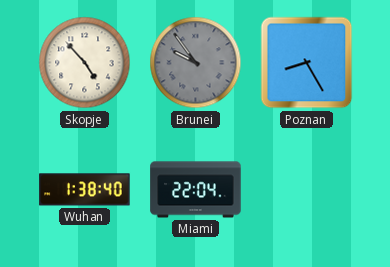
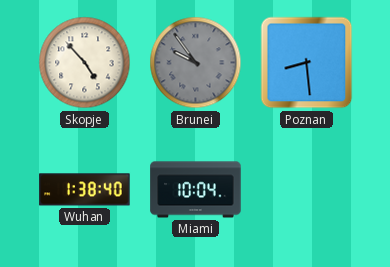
Poznan: 8:25 -> 8:29 (307, 63)
Miami: 22:04 -> 10:04 (196, 190)
